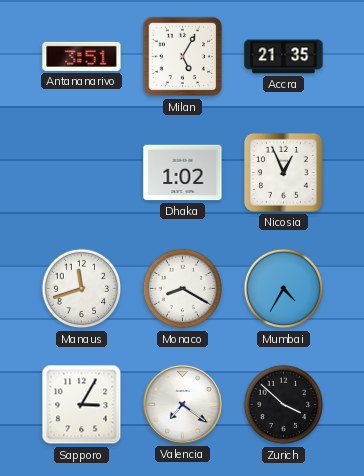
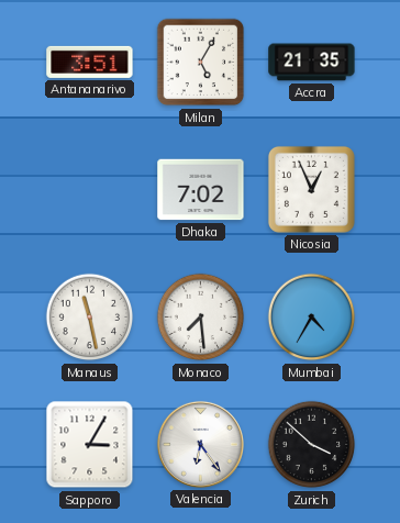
Dhaka: 1:02 -> 7:02 (201, 190)
Manaus: 11:42 -> 11:28 (90, 318)
Monaco: 8:20 -> 7:29 (201, 318)
Valencia: 7:21 -> 6:24 (200, 444)
